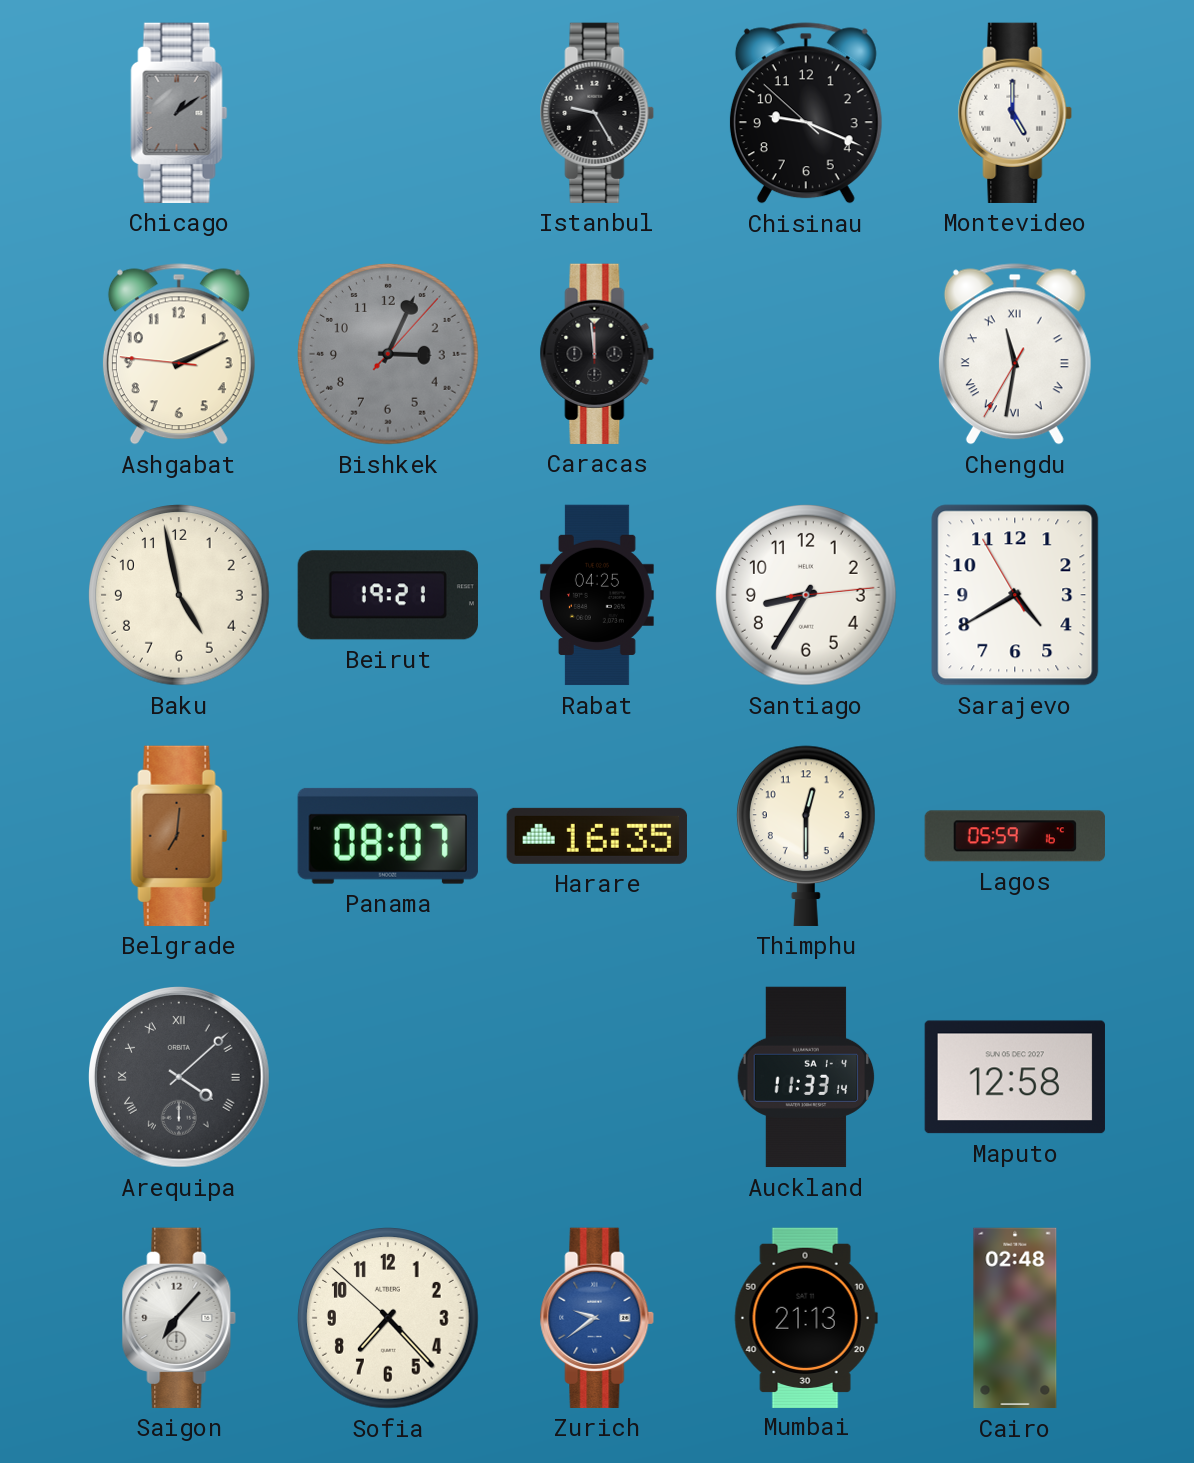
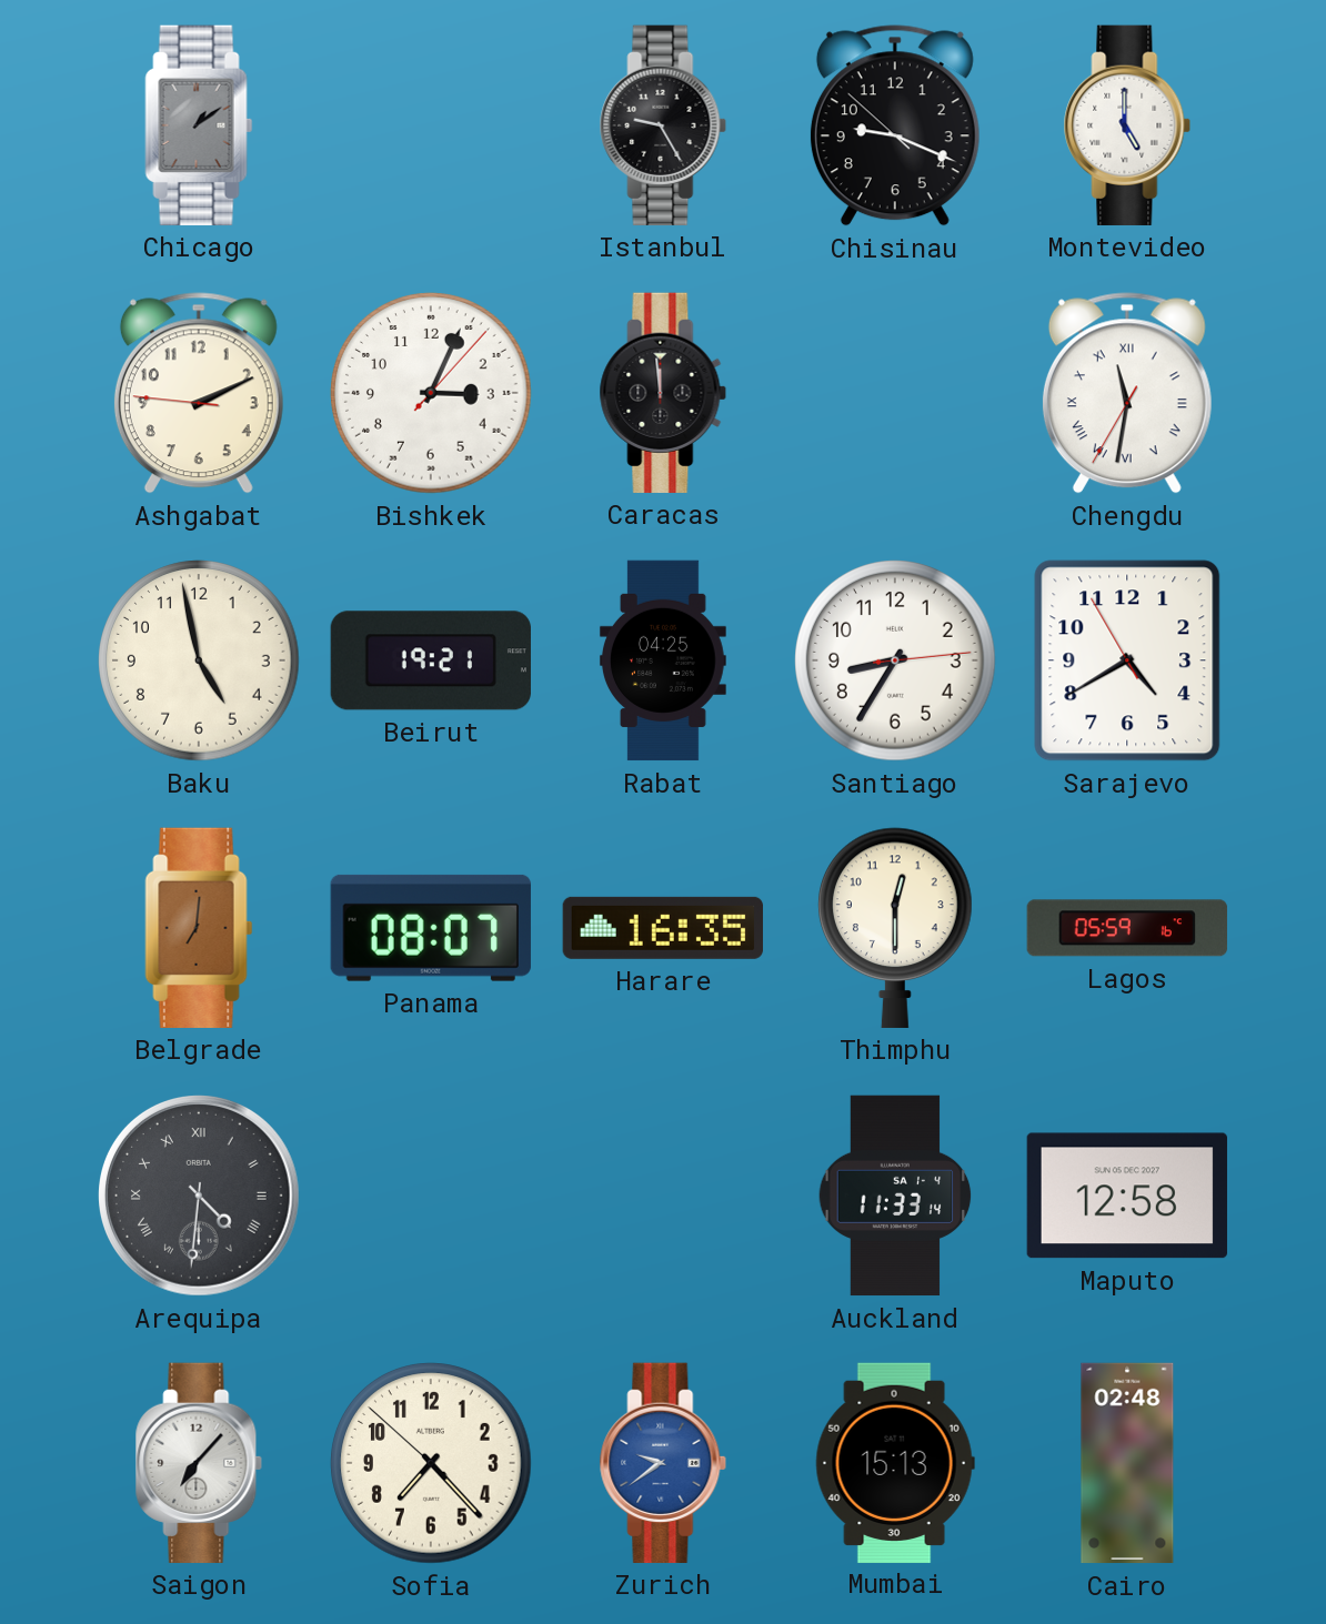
Bishkek dial: grey -> white (431, 393)
Arequipa: 4:08 -> 4:31 (200, 1197)
Mumbai: 21:13 -> 15:13 (895, 1462)
